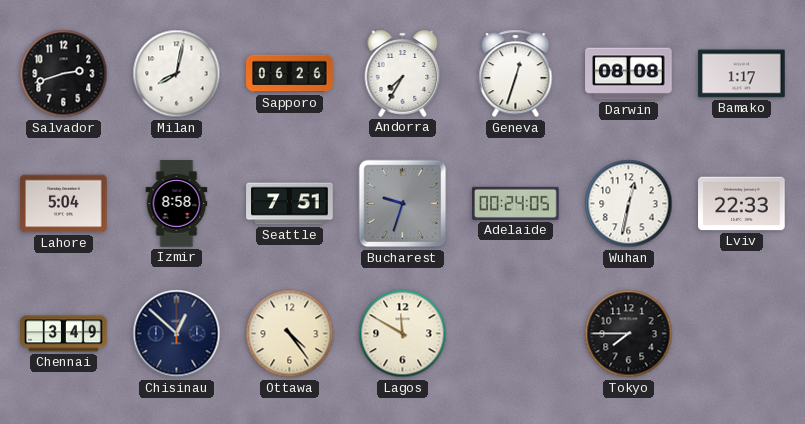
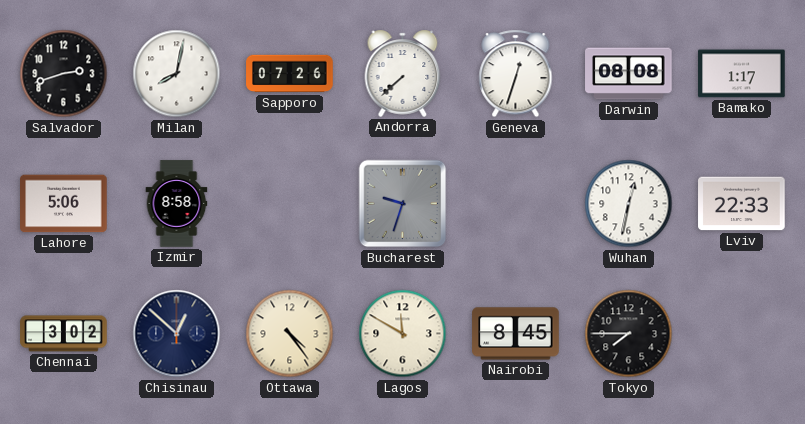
Sapporo: 06:26 -> 07:26 (290, 74)
Andorra: 7:35 -> 7:38 (403, 73)
Lahore: 5:04 -> 5:06 (64, 204)
Seattle: 7:51 -> none (290, 204)
Adelaide: 00:24 -> none (516, 203)
Chennai: 3:49 -> 3:02 (64, 334)
Nairobi: none -> 8:45 (516, 334)
